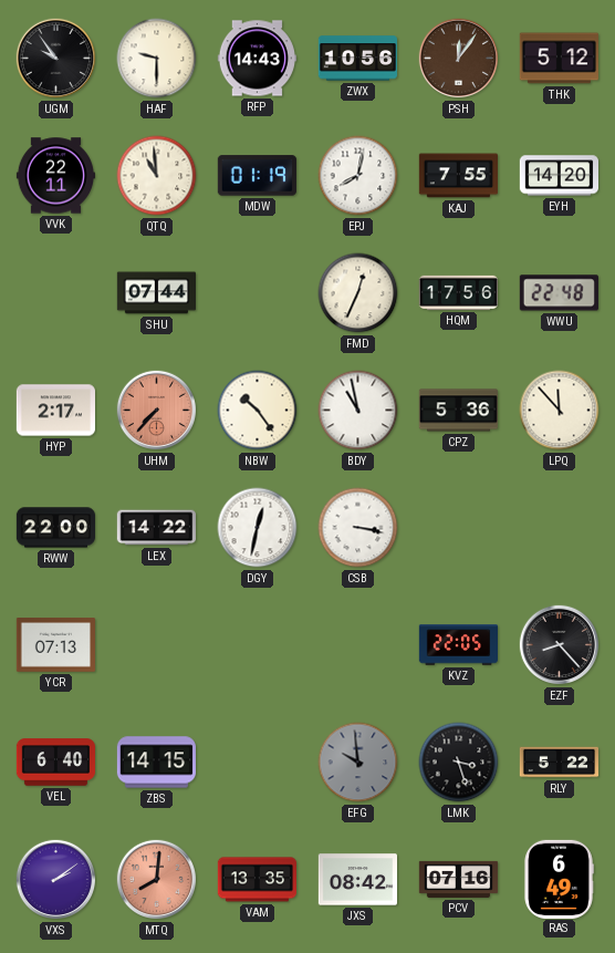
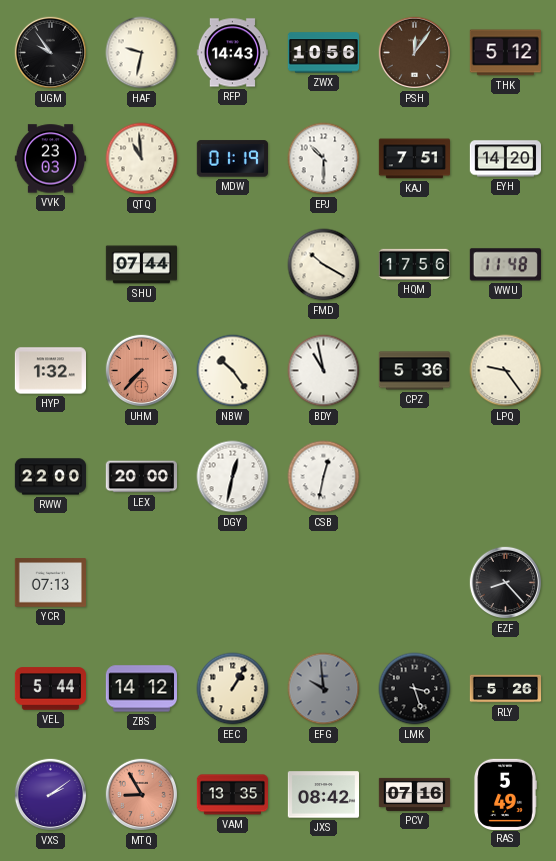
HAF: 9:30 -> 9:32 (142, 53)
VVK: 22:11 -> 23:03 (50, 159)
EPJ: 8:02 -> 10:30 (324, 159)
KAJ: 7:55 -> 7:51 (414, 159)
FMD: 12:34 -> 10:20 (324, 265)
WWU: 22:48 -> 11:48 (505, 265)
HYP: 2:17 -> 1:32 (50, 371)
LPQ: 11:53 -> 9:24 (506, 371)
LEX: 14:22 -> 20:00 (141, 477)
CSB: 3:17 -> 12:32 (324, 477)
KVZ: 22:05 -> none (458, 645)
VEL: 6:40 -> 5:44 (50, 689)
ZBS: 14:15 -> 14:12 (141, 689)
EEC: none -> 1:05 (233, 689)
RLY: 5:22 -> 5:26 (506, 689)
MTQ: 8:01 -> 8:55 (142, 795)
RAS: 6:49 -> 5:49 (505, 794)
